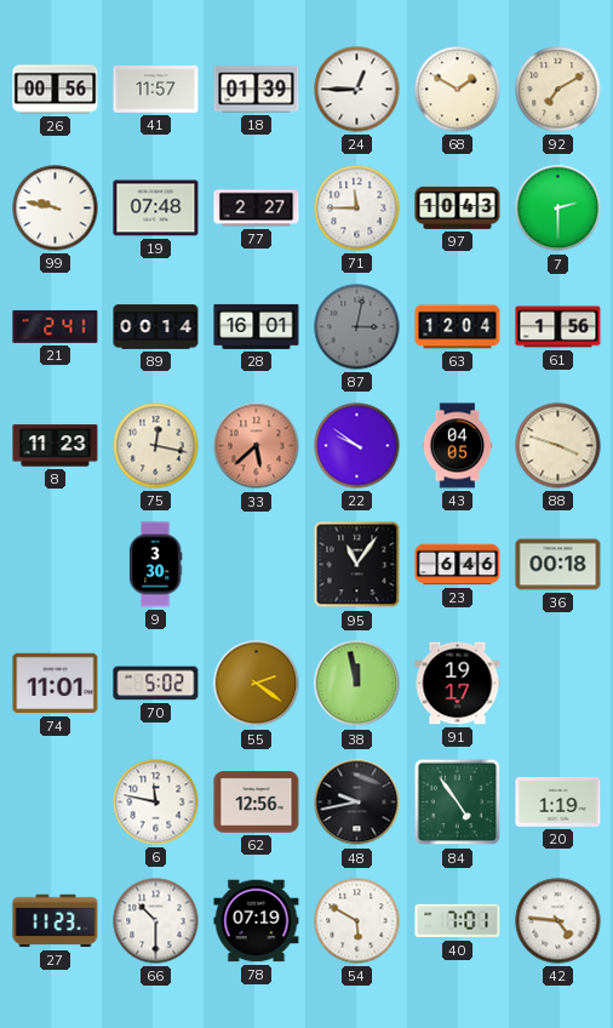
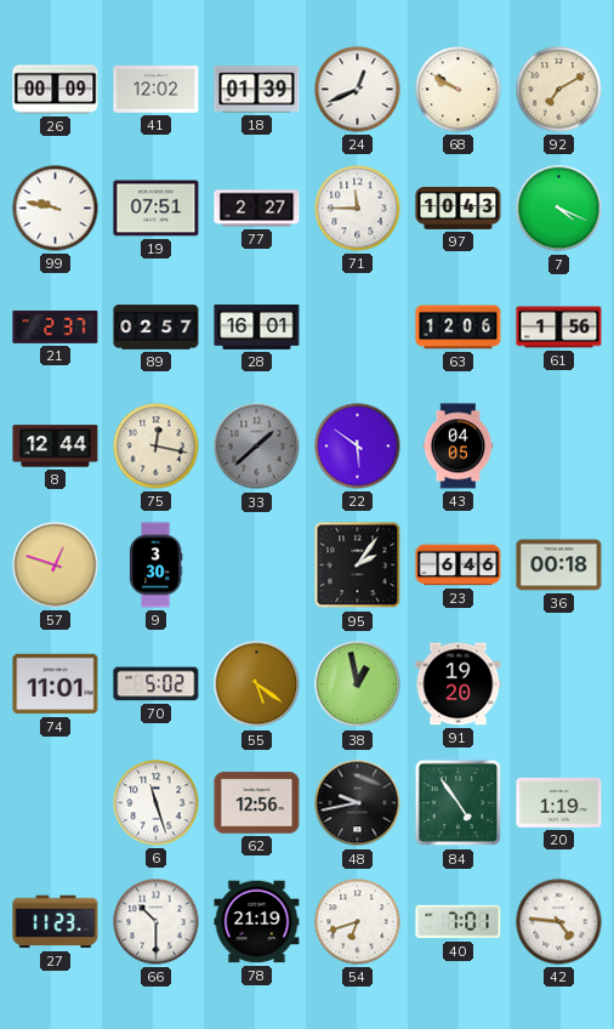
26: 00:56 -> 00:09 (56, 90)
41: 11:57 -> 12:02 (157, 90)
24: 12:45 -> 12:41 (358, 90)
68: 1:50 -> 9:50 (459, 90)
19: 07:48 -> 07:51 (157, 209)
7: 2:30 -> 4:19 (559, 209)
21: 2:41 -> 2:37 (56, 326)
89: 00:14 -> 02:57 (157, 328)
87: 3:02 -> none (357, 327)
63: 12:04 -> 12:06 (459, 328)
8: 11:23 -> 12:44 (56, 447)
33: 5:38 -> 1:38 (257, 447)
33 dial: salmon -> grey (257, 447)
22: 9:51 -> 5:51 (358, 447)
88: 3:48 -> none (558, 446)
57: none -> 12:48 (56, 565)
95: 11:06 -> 2:06 (358, 565)
55: 2:21 -> 5:21 (257, 684)
38: 11:58 -> 12:58 (358, 684)
91: 19:17 -> 19:20 (459, 684)
6: 11:47 -> 11:27 (157, 803)
78: 07:19 -> 21:19 (257, 922)
54: 5:50 -> 6:42 (358, 922)
